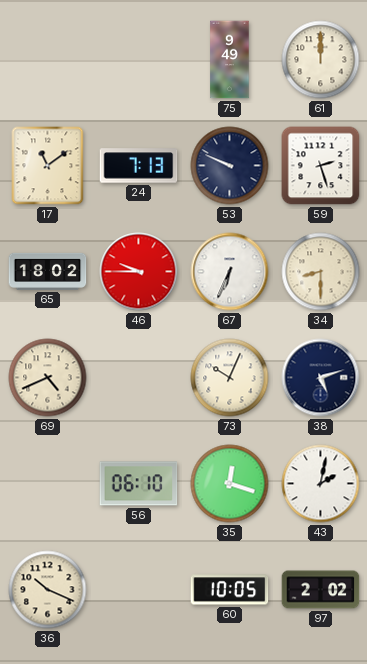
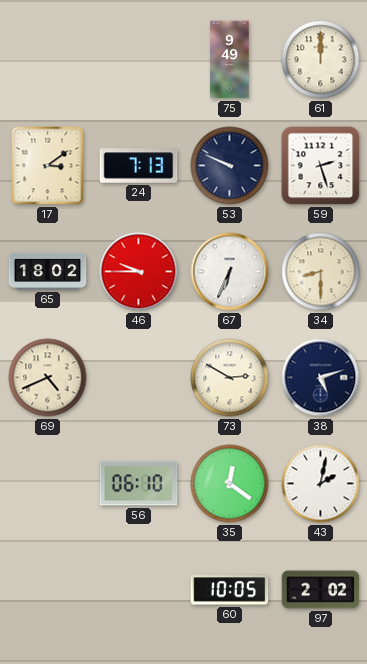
17: 11:09 -> 3:09 (48, 166)
73: 10:04 -> 2:50 (230, 378)
35: 12:18 -> 12:21 (230, 484)
36: 10:19 -> none (48, 590)
